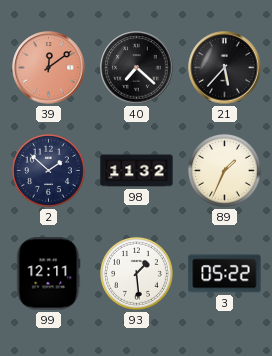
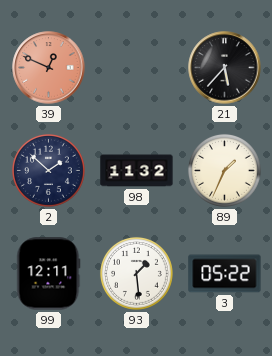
39: 12:09 -> 12:49 (49, 68)
40: 7:22 -> none (137, 68)
